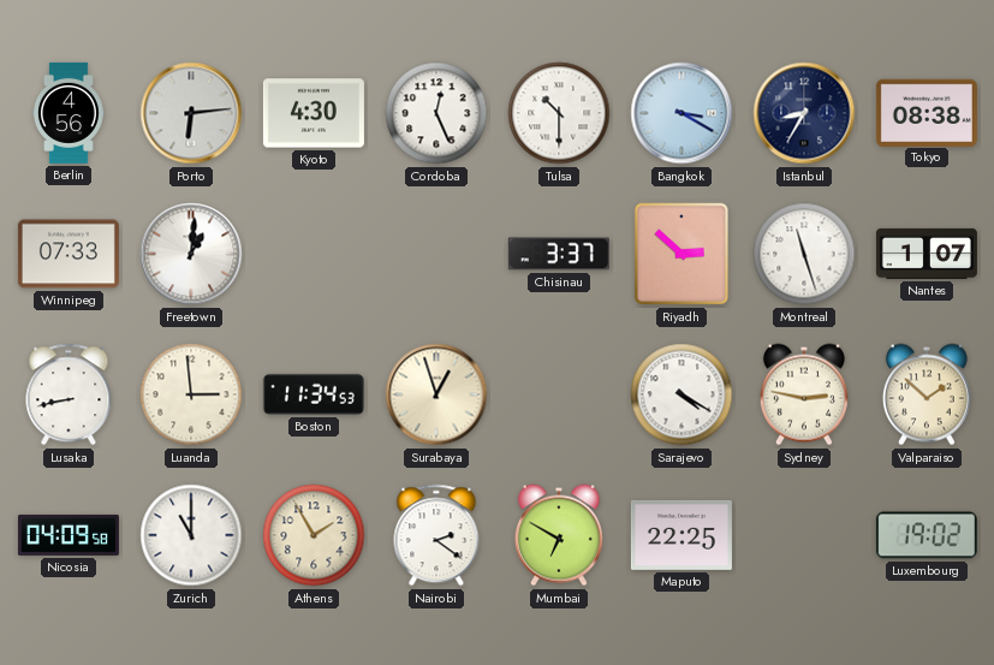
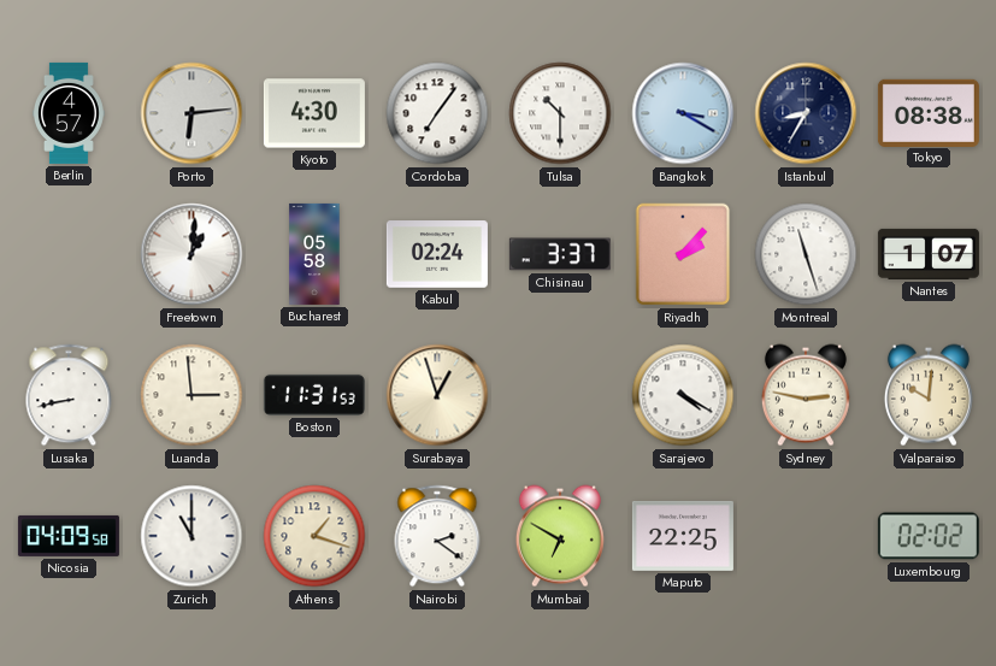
Berlin: 4:56 -> 4:57 (69, 113)
Cordoba: 12:26 -> 7:06 (437, 113)
Winnipeg: 07:33 -> none (69, 254)
Bucharest: none -> 05:58 (314, 254)
Kabul: none -> 02:24 (437, 254)
Riyadh: 2:52 -> 2:07 (683, 254)
Boston: 11:34 -> 11:31 (314, 395)
Valparaiso: 1:52 -> 10:01 (929, 395)
Athens: 1:55 -> 1:18 (314, 536)
Luxembourg: 19:02 -> 02:02 (929, 536)
